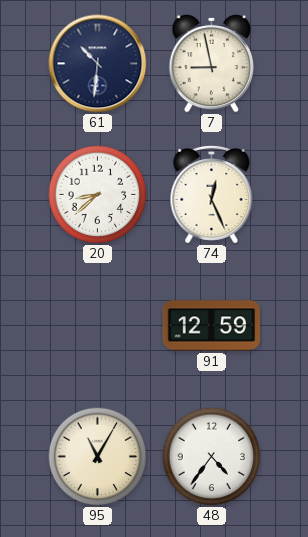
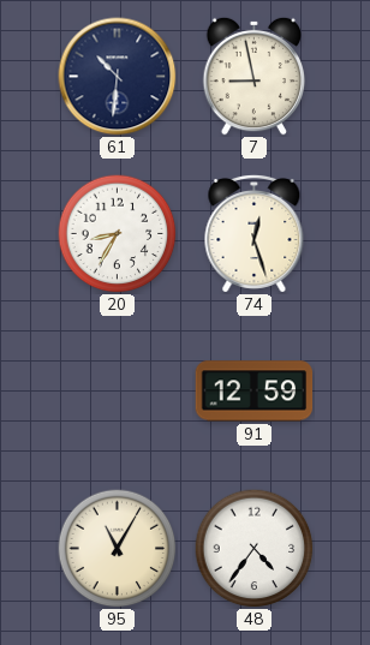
20: 8:38 -> 8:35 (118, 234)
74: 12:26 -> 12:27 (255, 233)
